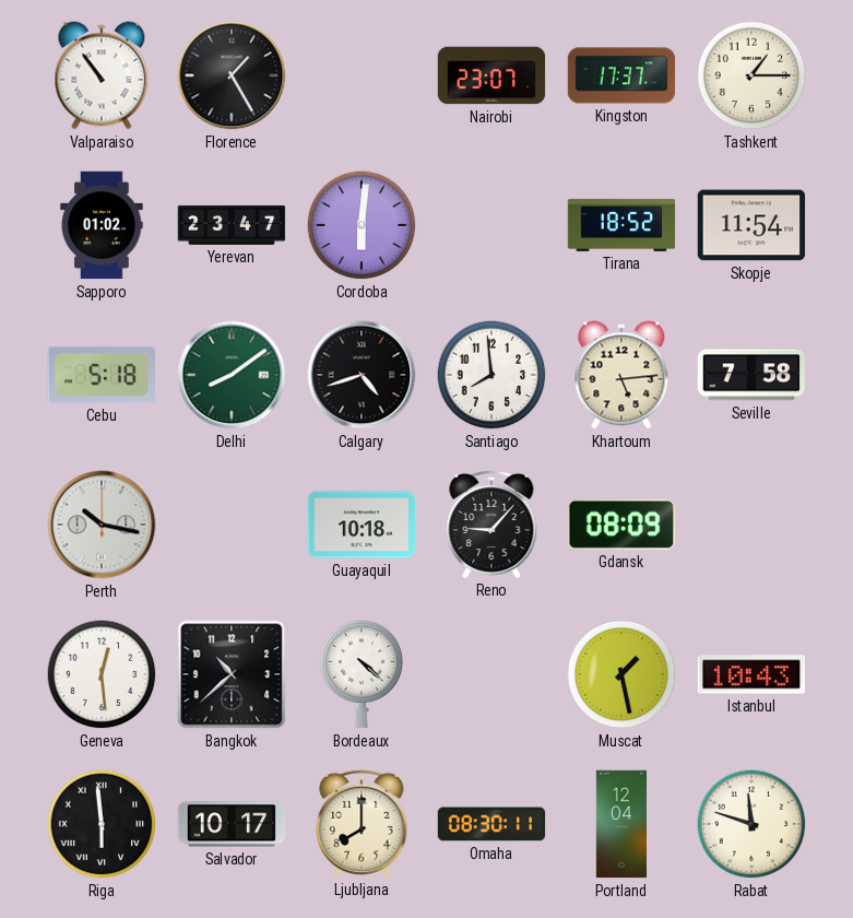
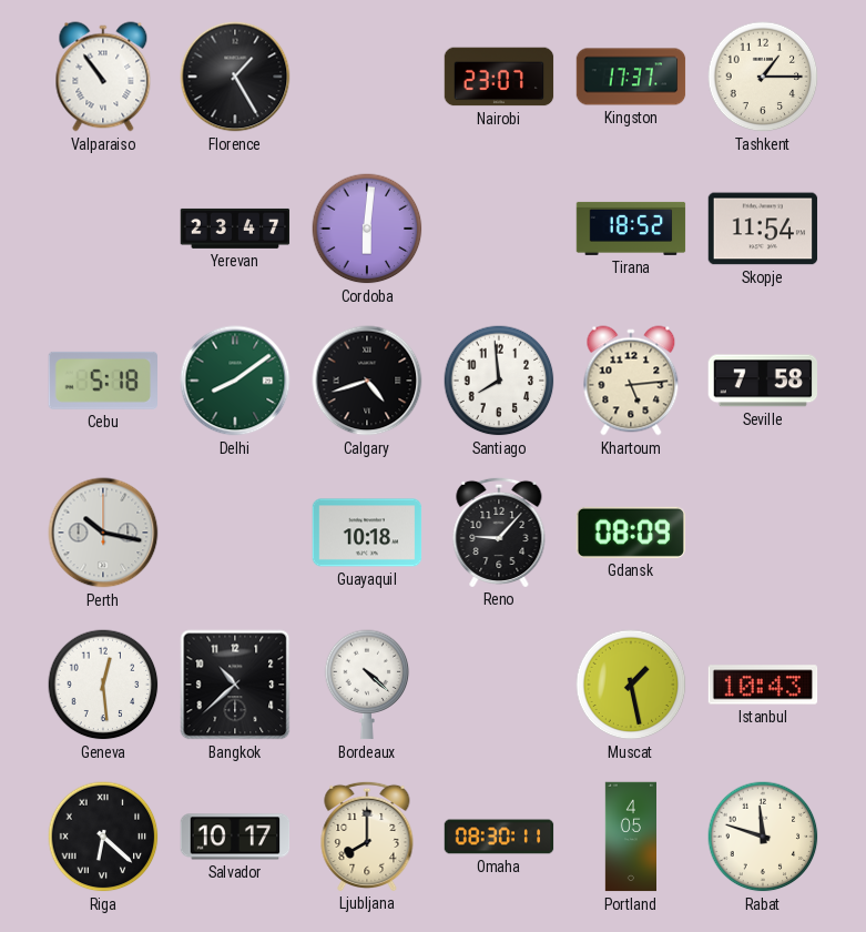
Sapporo: 01:02 -> none (102, 225)
Riga: 5:59 -> 6:22 (103, 837)
Portland: 12:04 -> 4:05 (630, 837)
